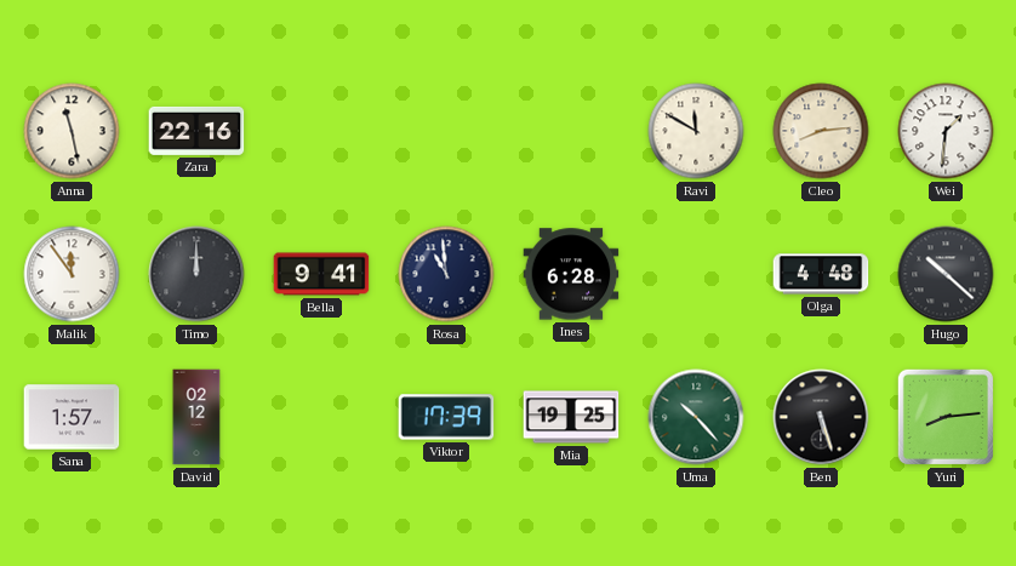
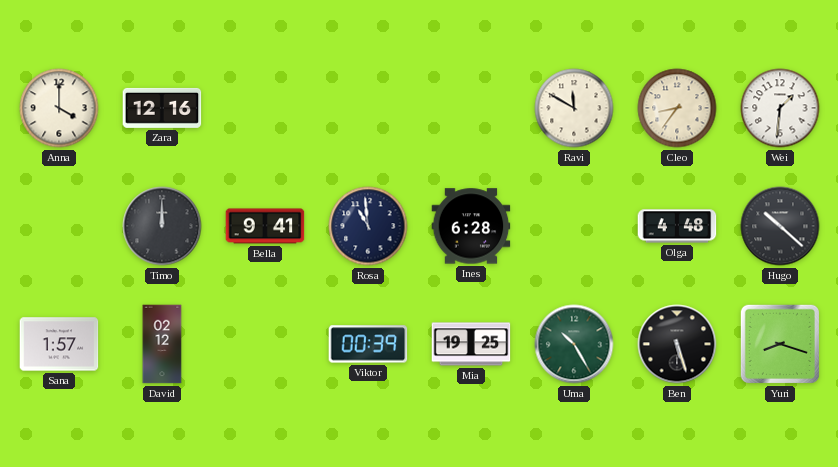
Anna: 11:28 -> 4:00 (59, 108)
Zara: 22:16 -> 12:16 (162, 108)
Cleo: 8:14 -> 8:36 (677, 108)
Malik: 11:54 -> none (72, 274)
Viktor: 17:39 -> 00:39 (368, 344)
Uma: 10:23 -> 10:25 (574, 344)
Yuri: 8:14 -> 8:18 (780, 344)
